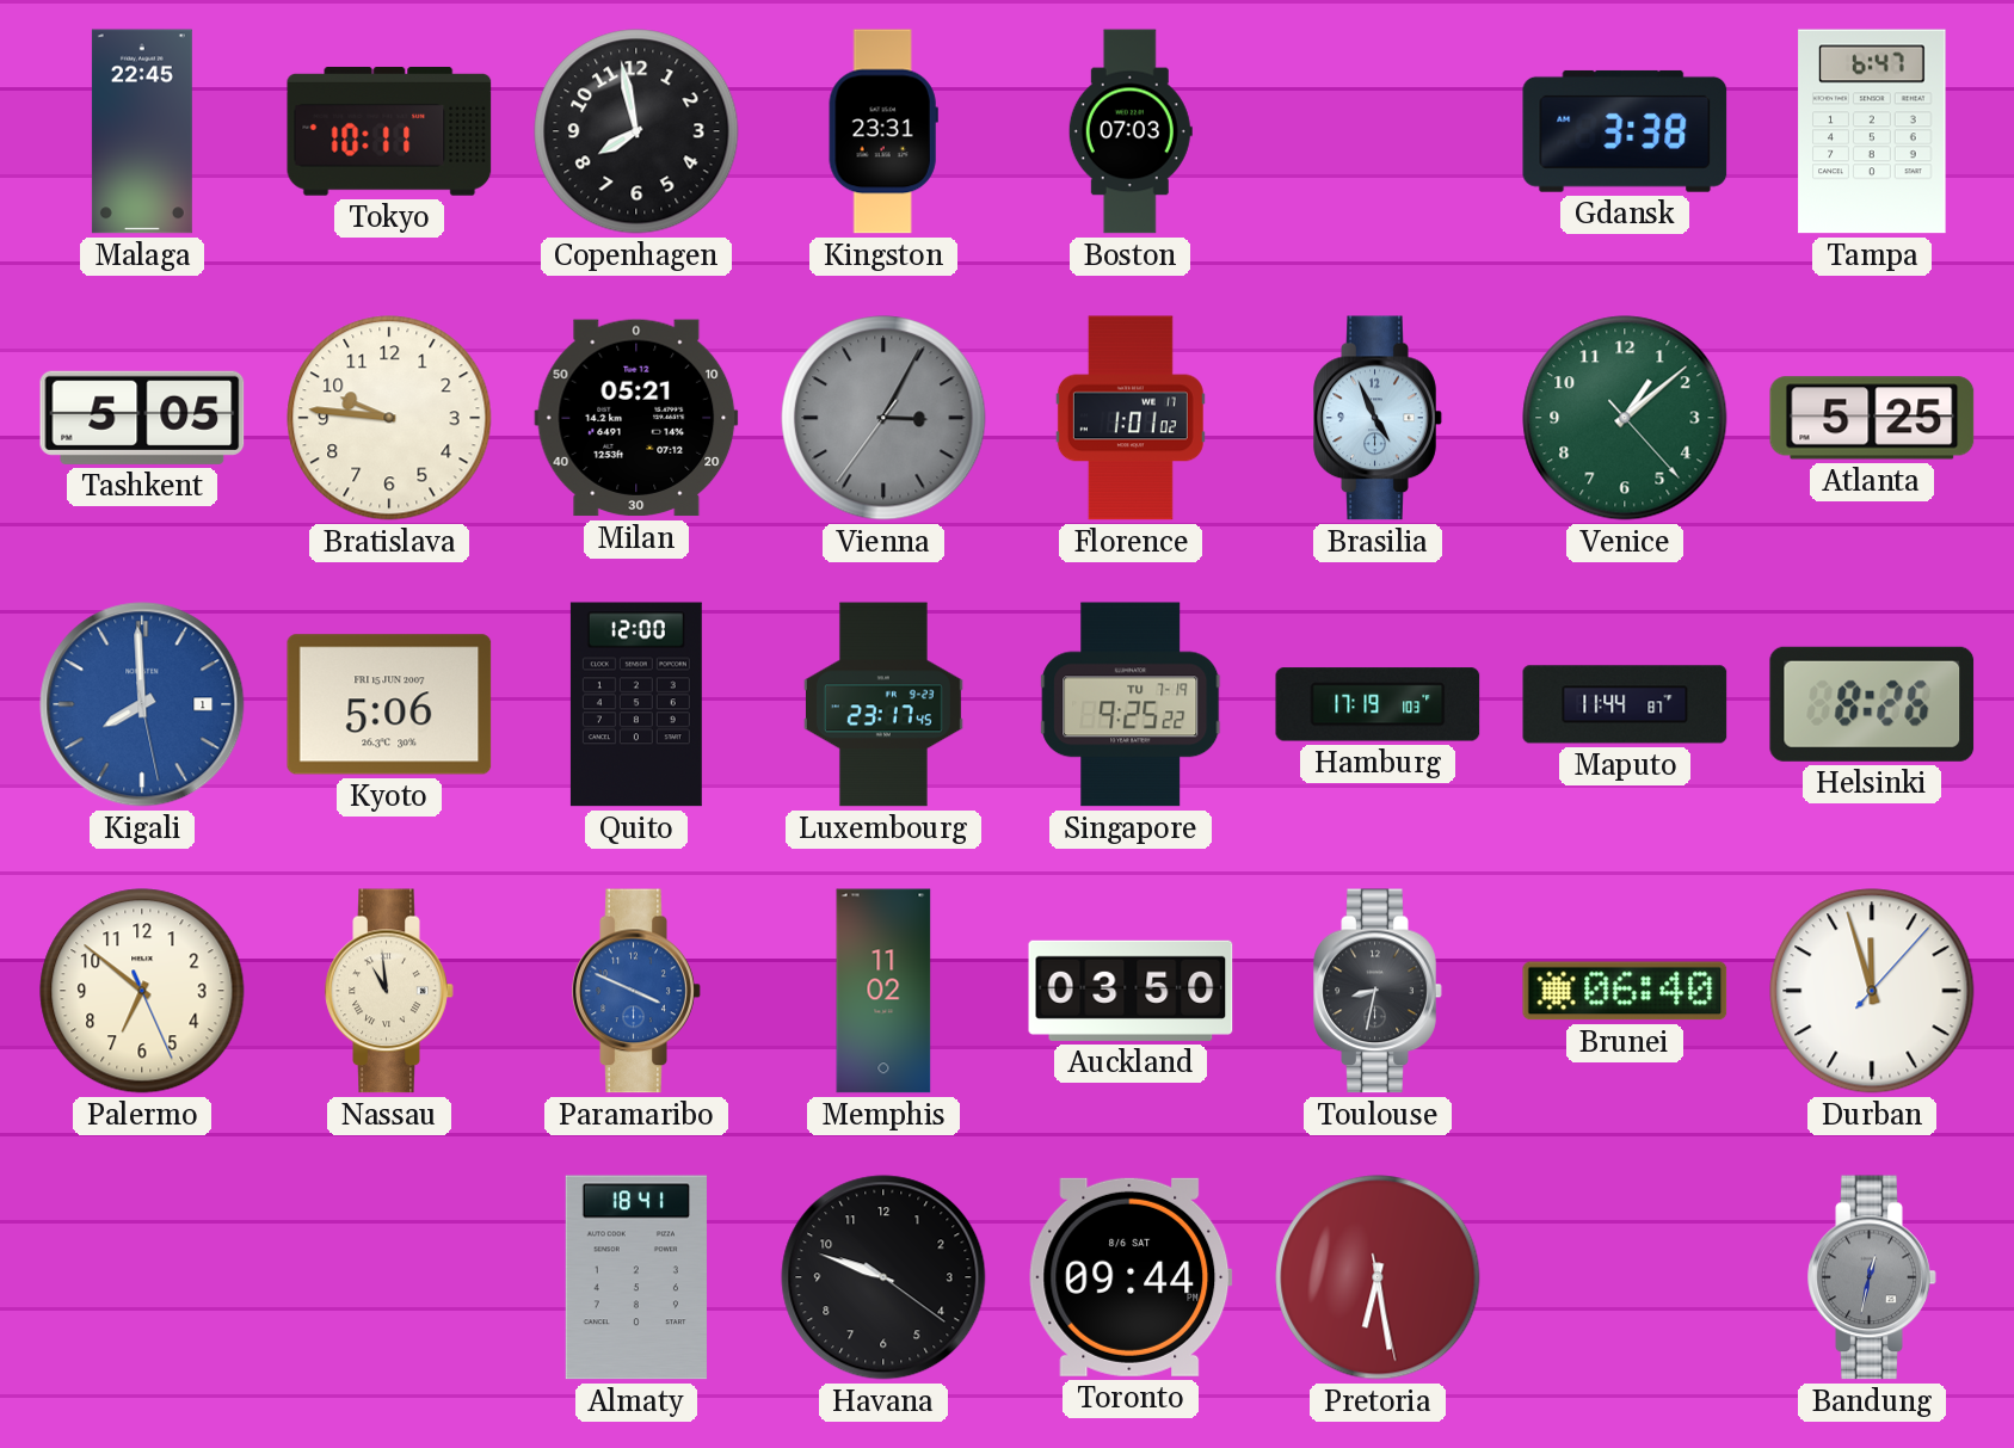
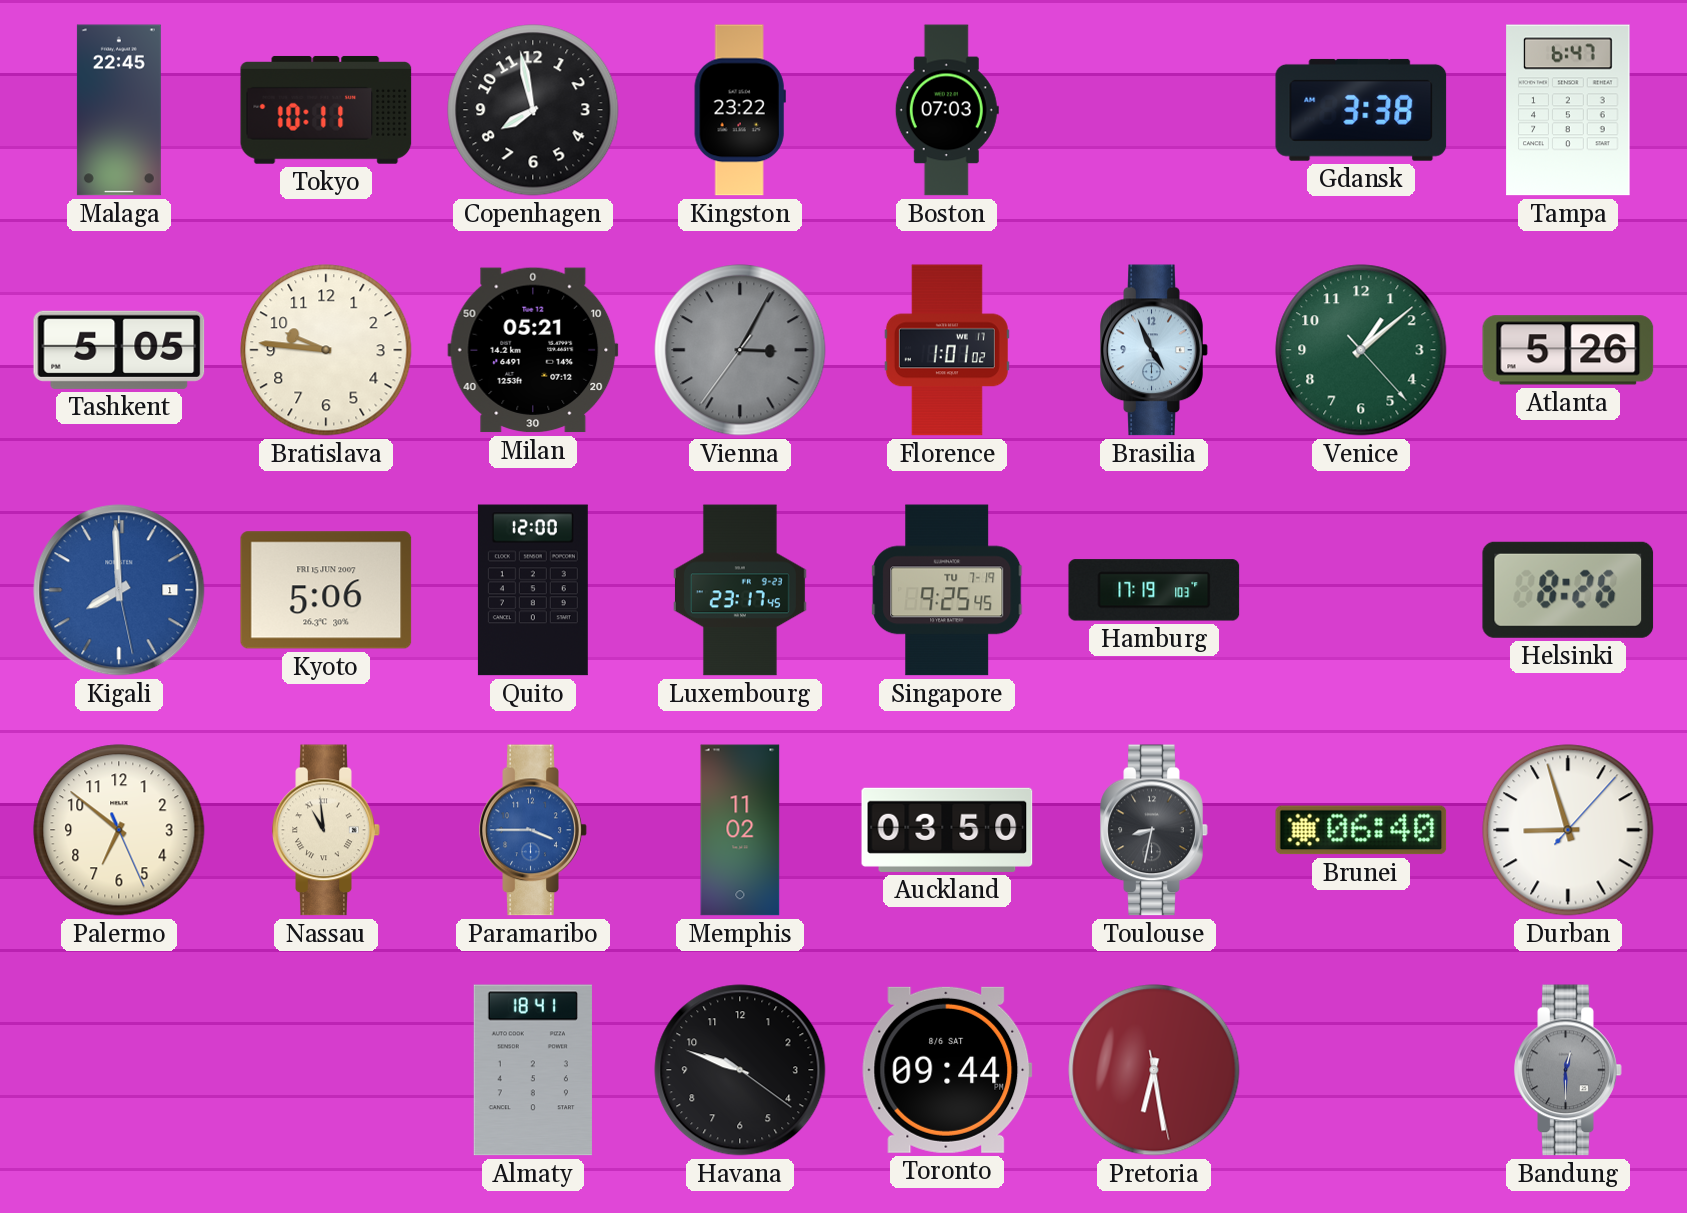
Kingston: 23:31 -> 23:22 (740, 110)
Atlanta: 5:25 -> 5:26 (1568, 350)
Singapore: 9:25:22 -> 9:25:45 (947, 590)
Maputo: 11:44 -> none (1625, 704)
Paramaribo: 3:49 -> 3:45 (533, 830)
Durban: 11:57 -> 8:57 (1568, 830)
Bandung: 12:32 -> 12:30 (1568, 1070)
